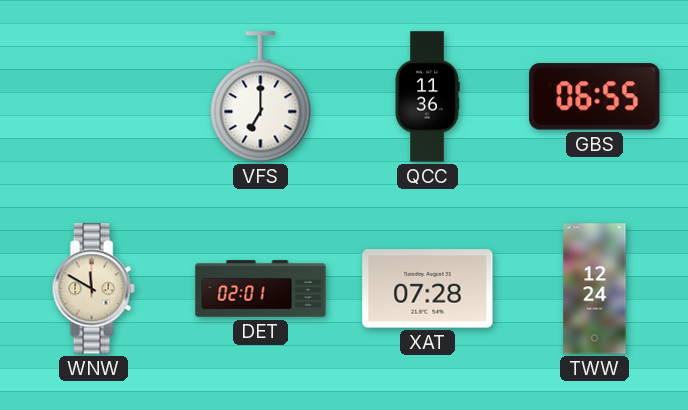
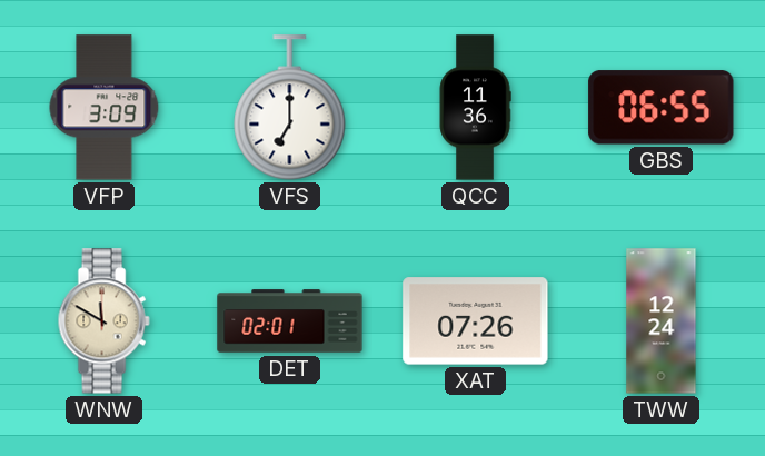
VFP: none -> 3:09 (105, 108)
XAT: 07:28 -> 07:26 (476, 321)
